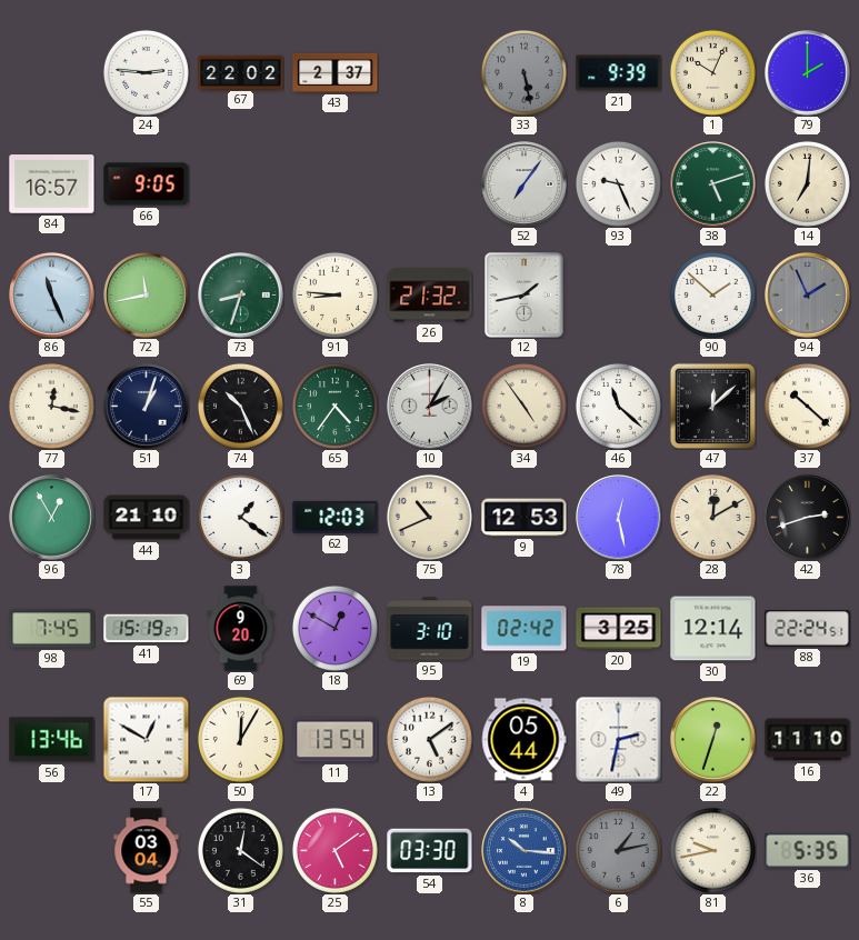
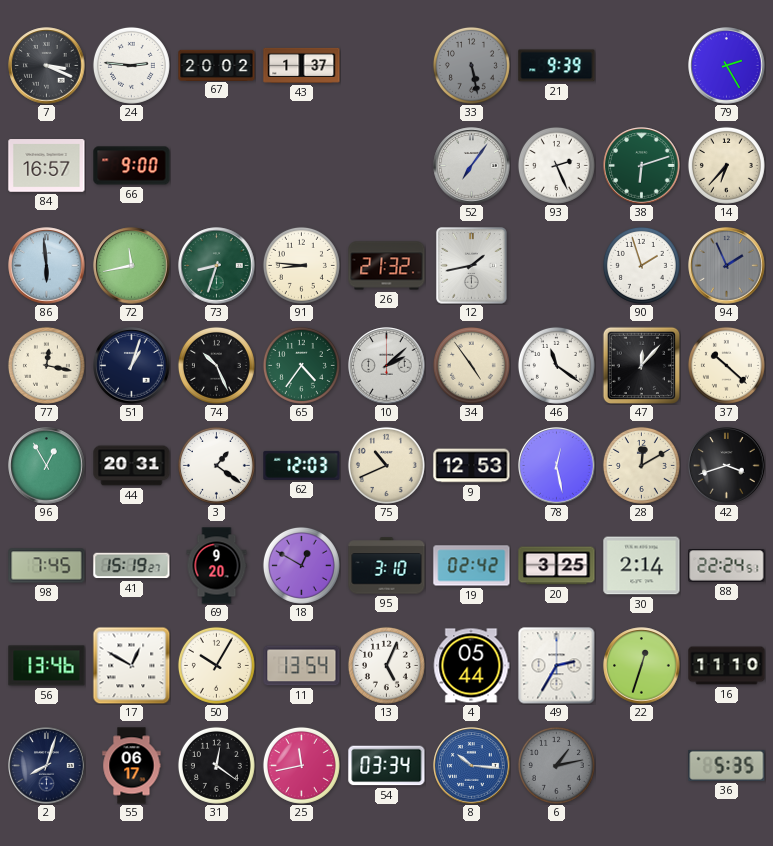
7: none -> 3:19 (47, 66)
67: 22:02 -> 20:02 (217, 65)
43: 2:37 -> 1:37 (302, 65)
1: 10:04 -> none (712, 72)
79: 2:00 -> 2:25 (727, 66)
66: 9:05 -> 9:00 (132, 166)
93: 9:26 -> 2:26 (556, 165)
38: 5:12 -> 6:12 (642, 166)
14: 7:01 -> 6:37 (726, 165)
86: 11:26 -> 5:59 (47, 266)
90: 1:52 -> 1:57 (641, 265)
10: 2:05 -> 2:08 (387, 366)
46: 11:22 -> 11:21 (556, 365)
47: 12:08 -> 12:07 (641, 365)
44: 21:10 -> 20:31 (132, 466)
42: 2:42 -> 3:42 (727, 466)
30: 12:14 -> 2:14 (642, 566)
50: 12:05 -> 10:05 (216, 665)
13: 5:09 -> 5:04 (386, 665)
49: 2:32 -> 2:35 (557, 666)
2: none -> 8:03 (47, 766)
55: 03:04 -> 06:17 (132, 766)
25: 5:09 -> 11:43 (301, 765)
54: 03:30 -> 03:34 (387, 766)
81: 9:43 -> none (712, 850)
